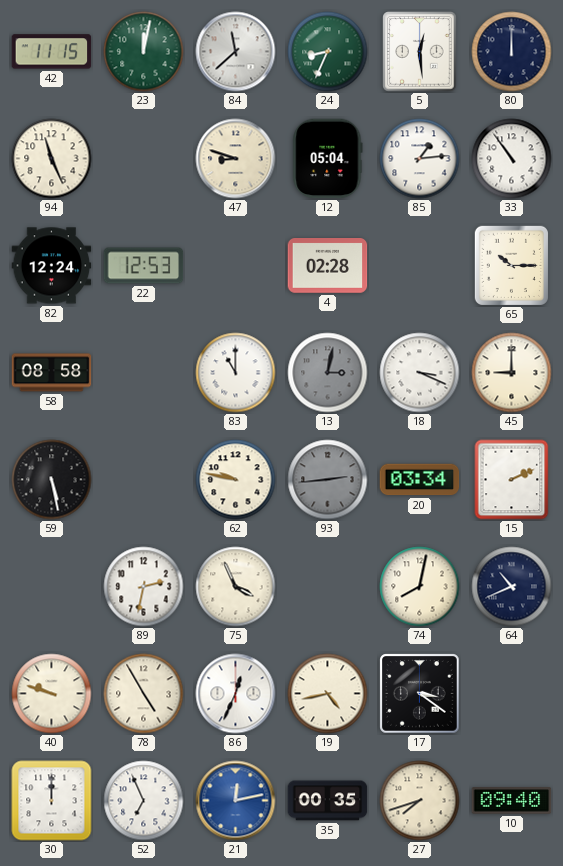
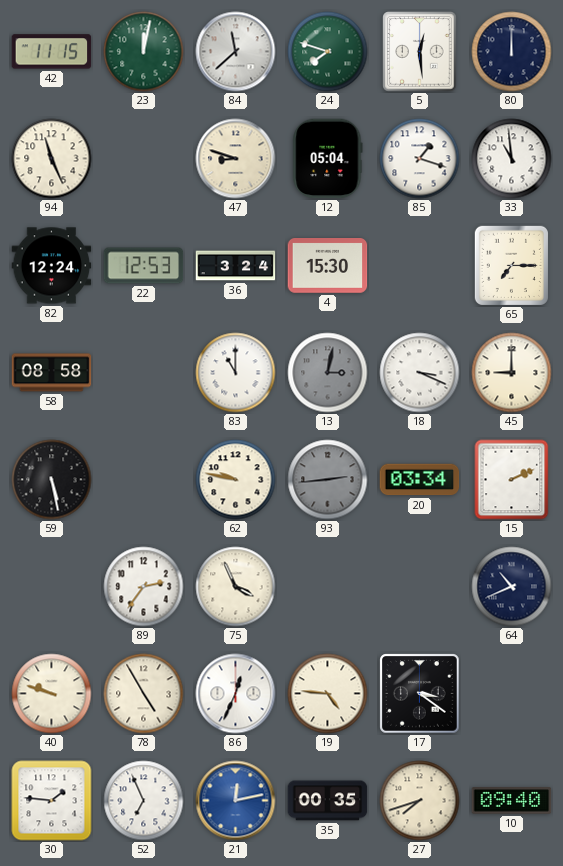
24: 8:34 -> 7:48 (328, 52)
85: 1:14 -> 1:18 (420, 159)
33: 10:54 -> 10:59 (512, 159)
36: none -> 3:24 (236, 266)
4: 02:28 -> 15:30 (328, 266)
65: 10:15 -> 7:15 (511, 265)
89: 2:32 -> 2:36 (144, 587)
74: 8:02 -> none (420, 587)
19: 4:43 -> 4:46 (328, 694)
30: 12:00 -> 1:46 (52, 801)
